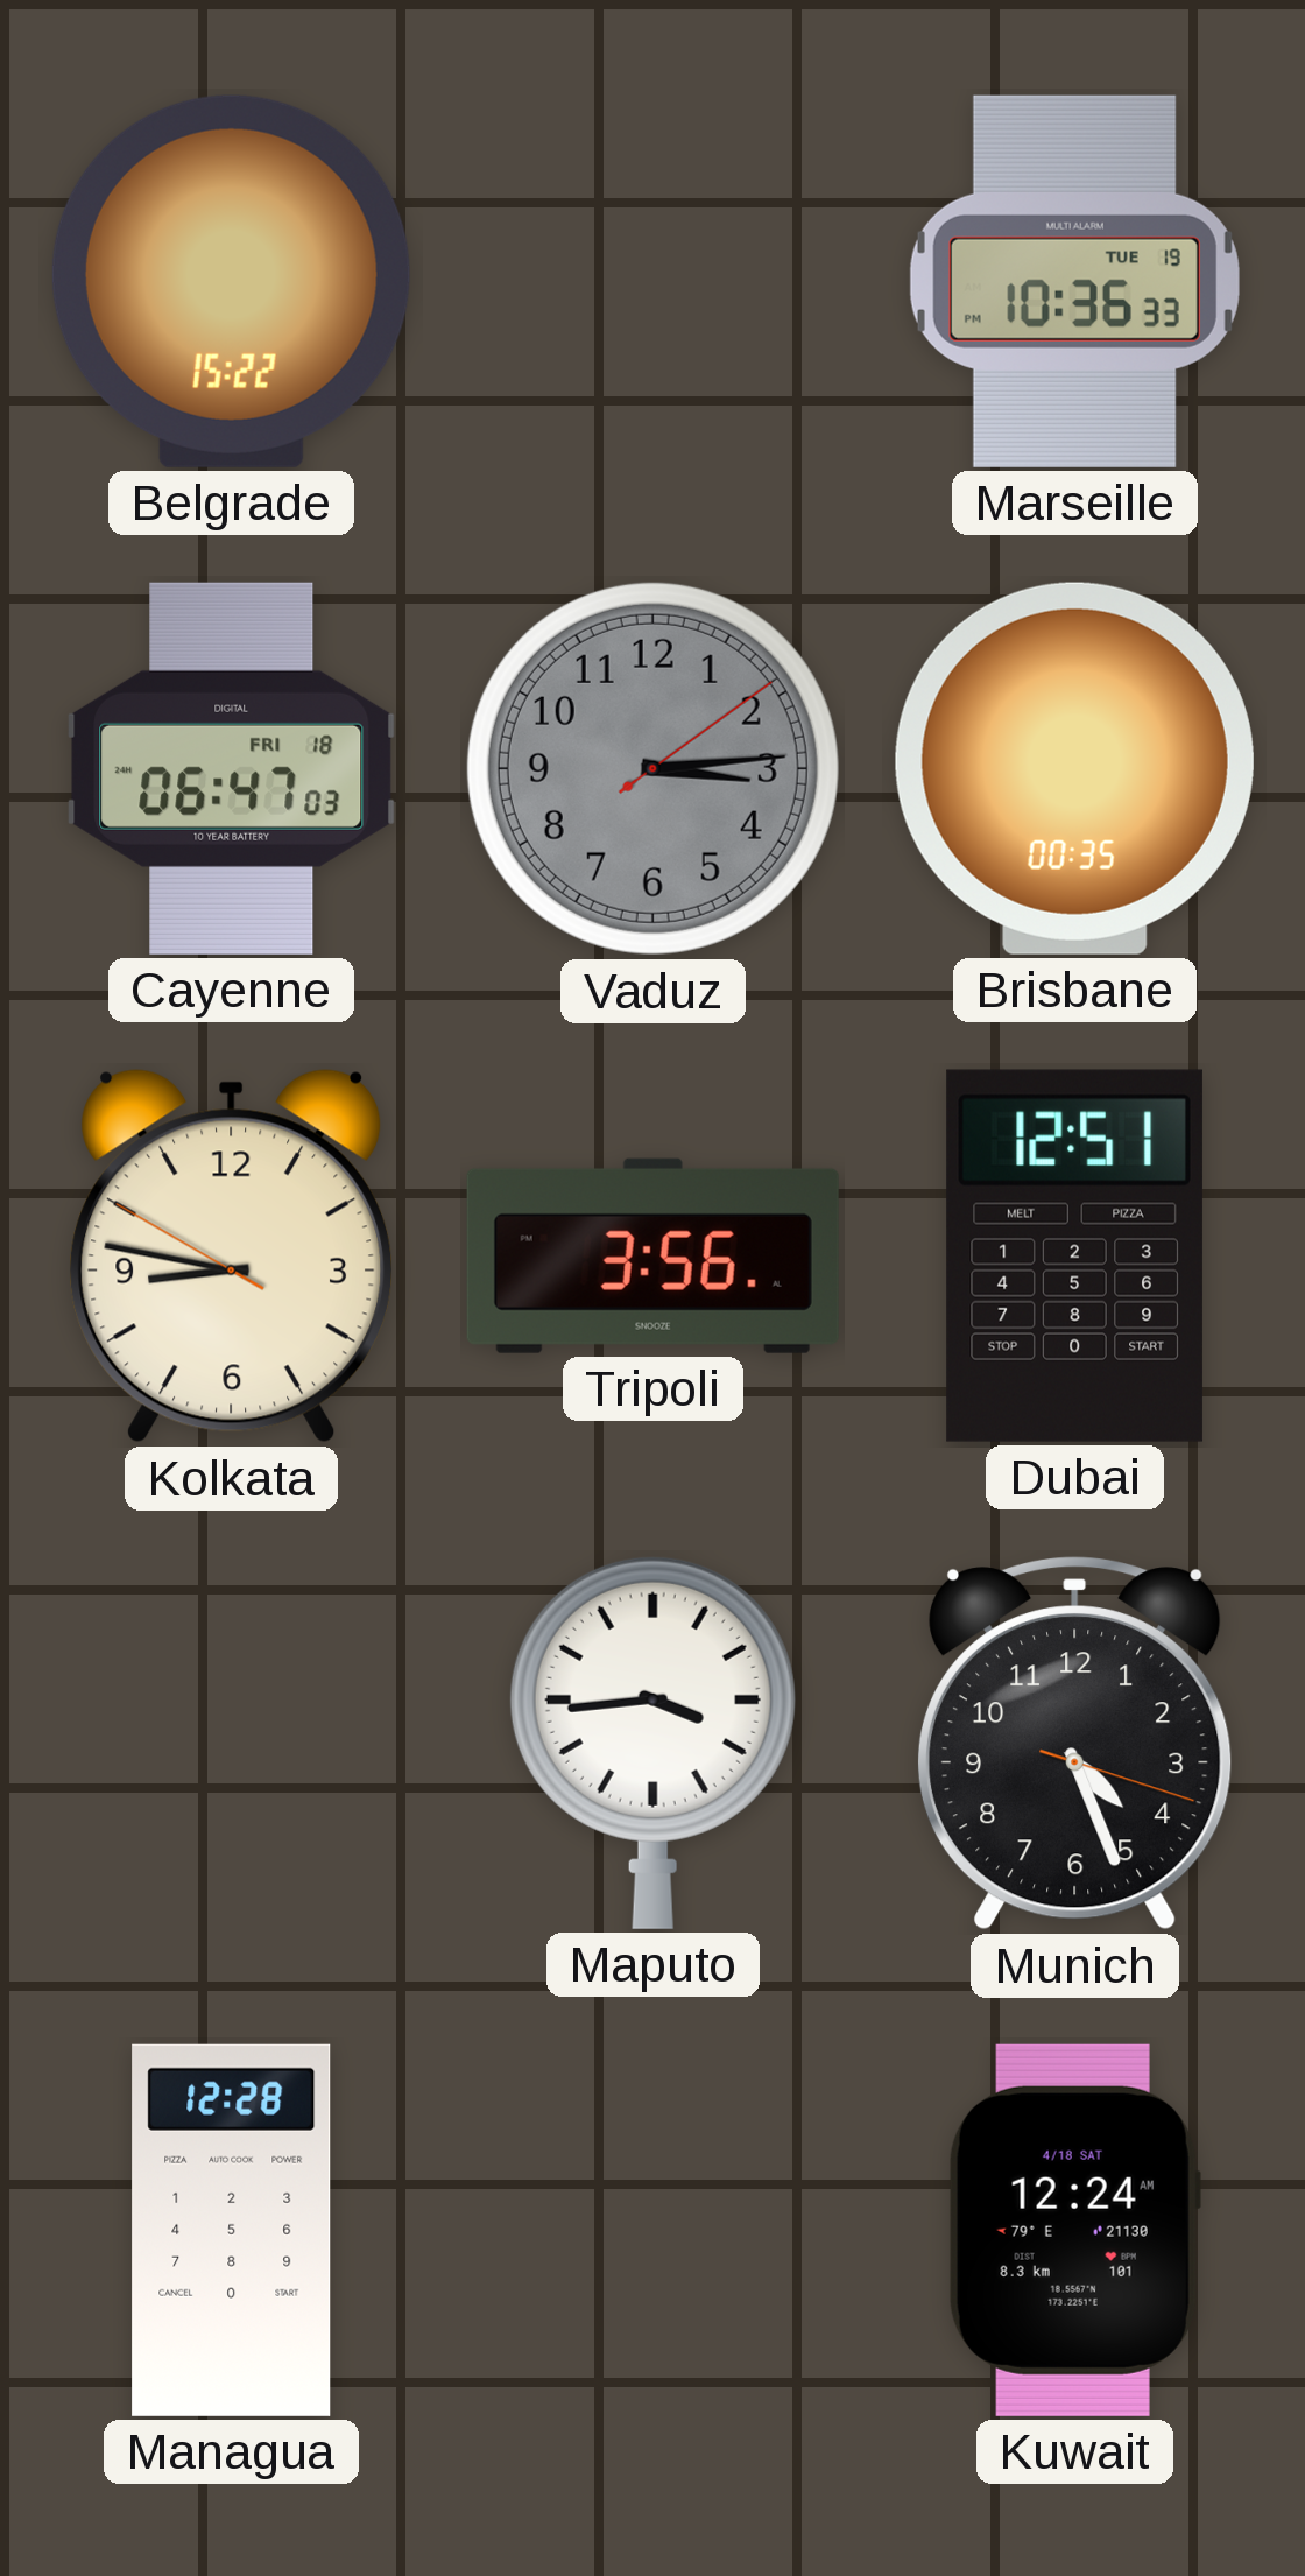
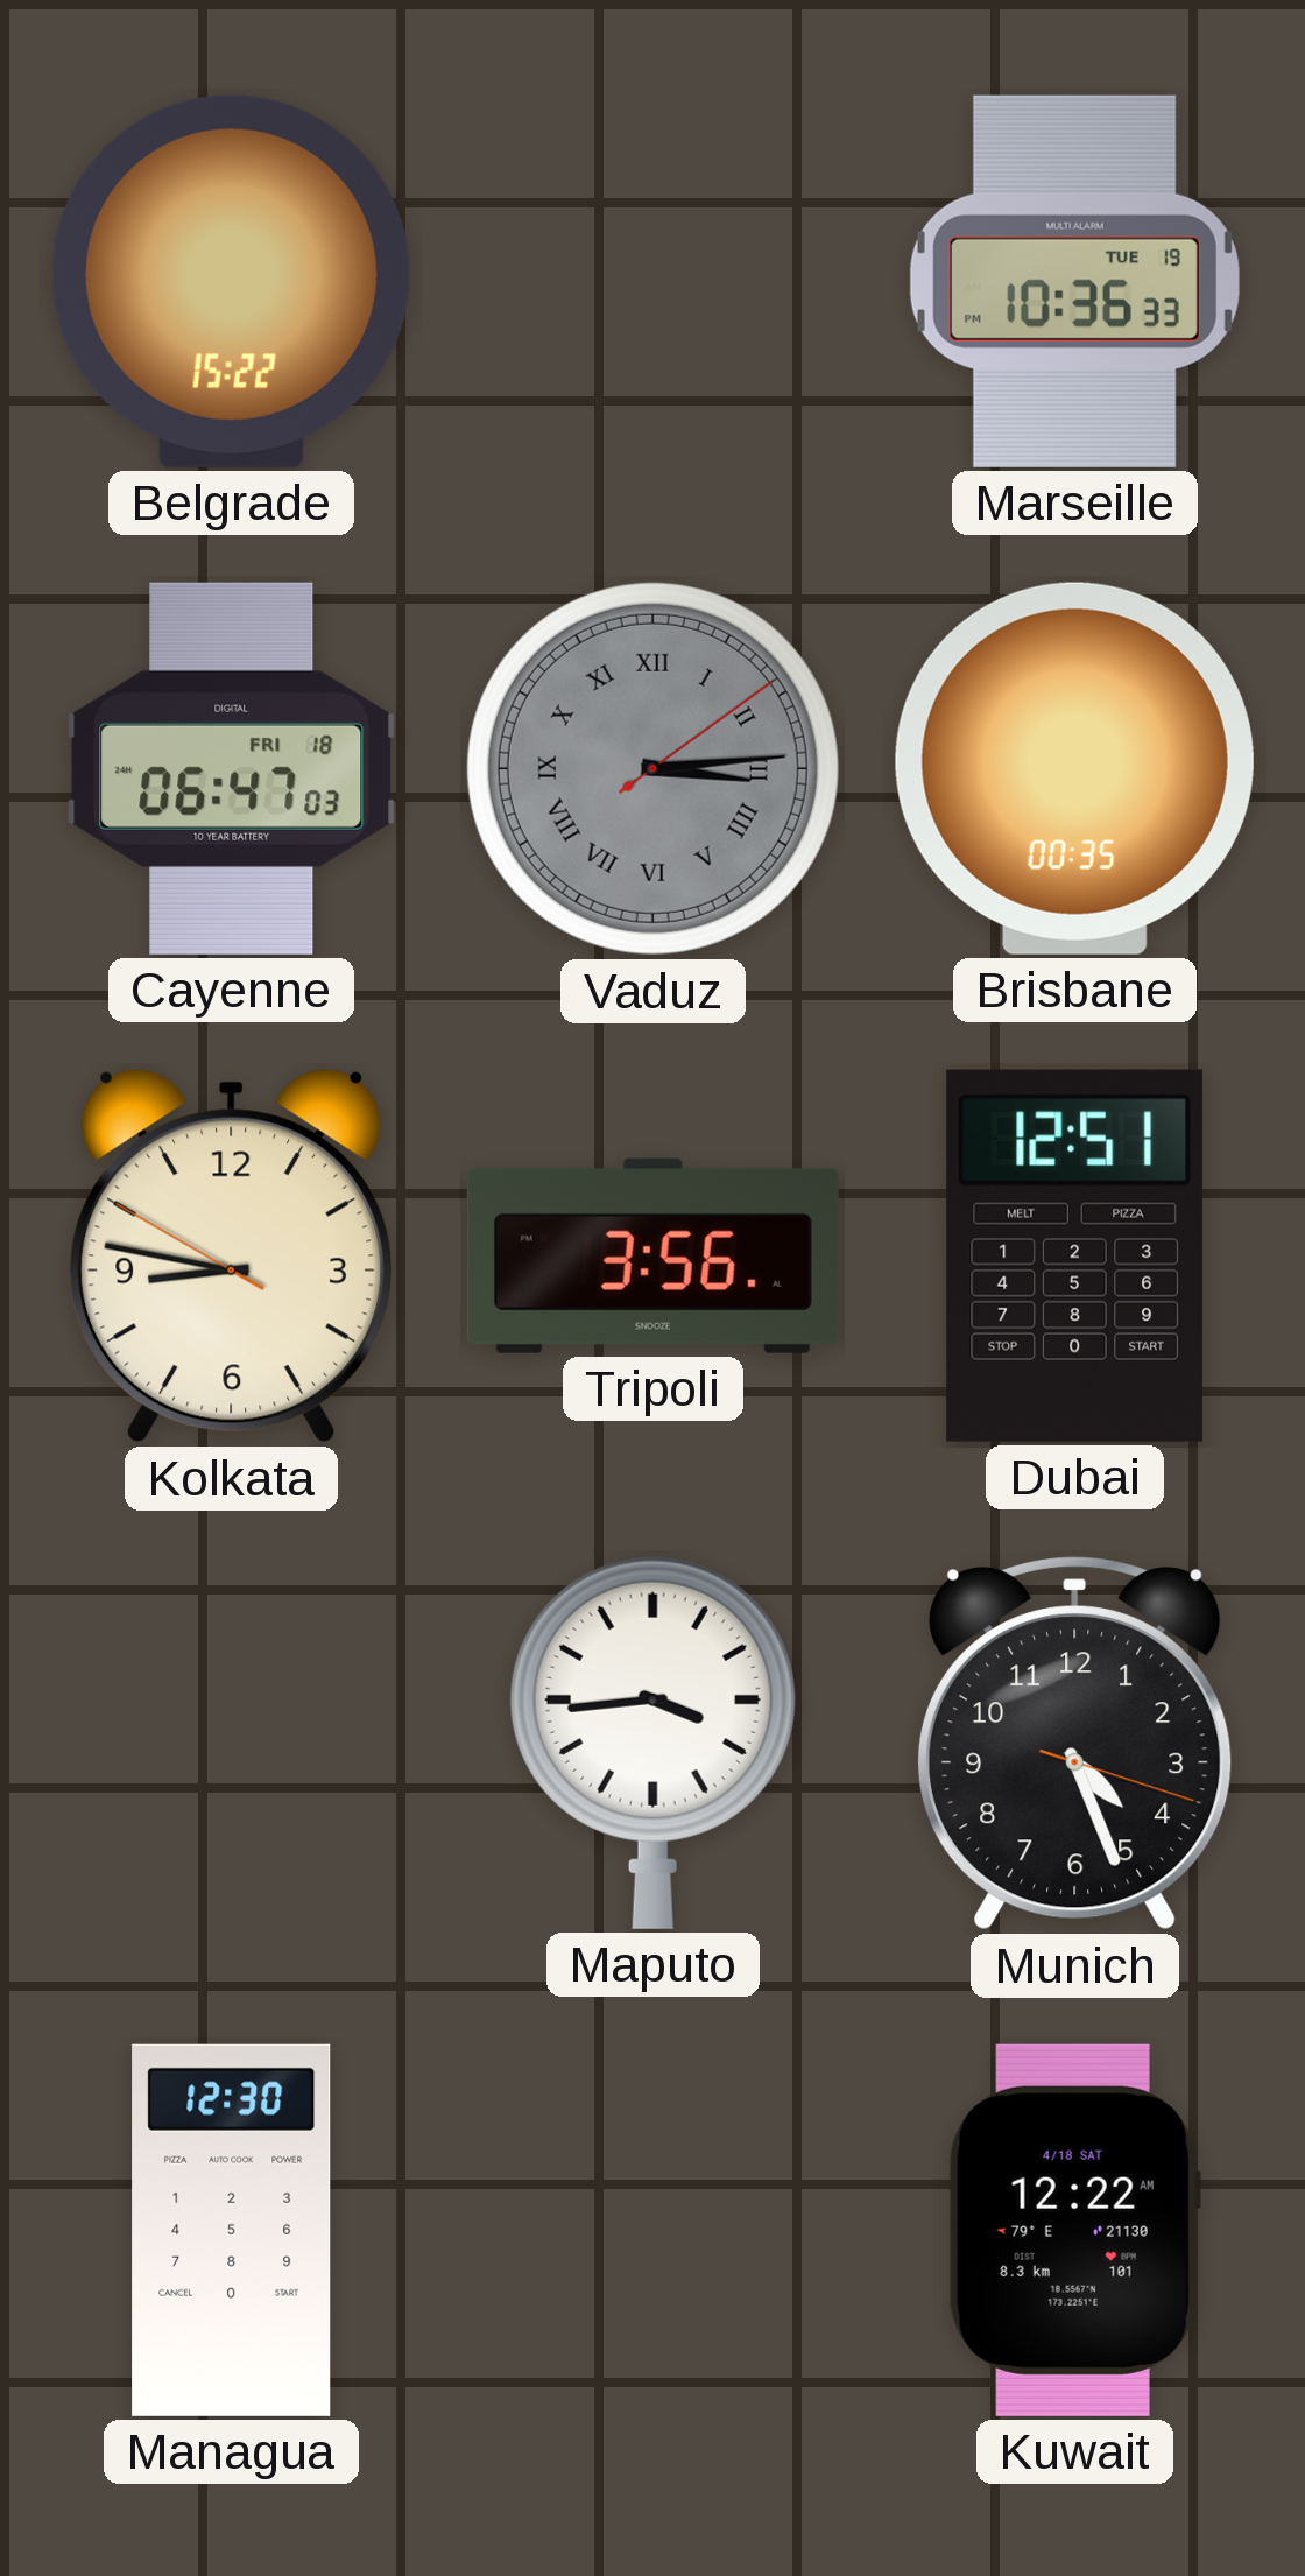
Vaduz numerals: Arabic -> Roman (652, 768)
Managua: 12:28 -> 12:30 (232, 2230)
Kuwait: 12:24 -> 12:22 (1074, 2230)
